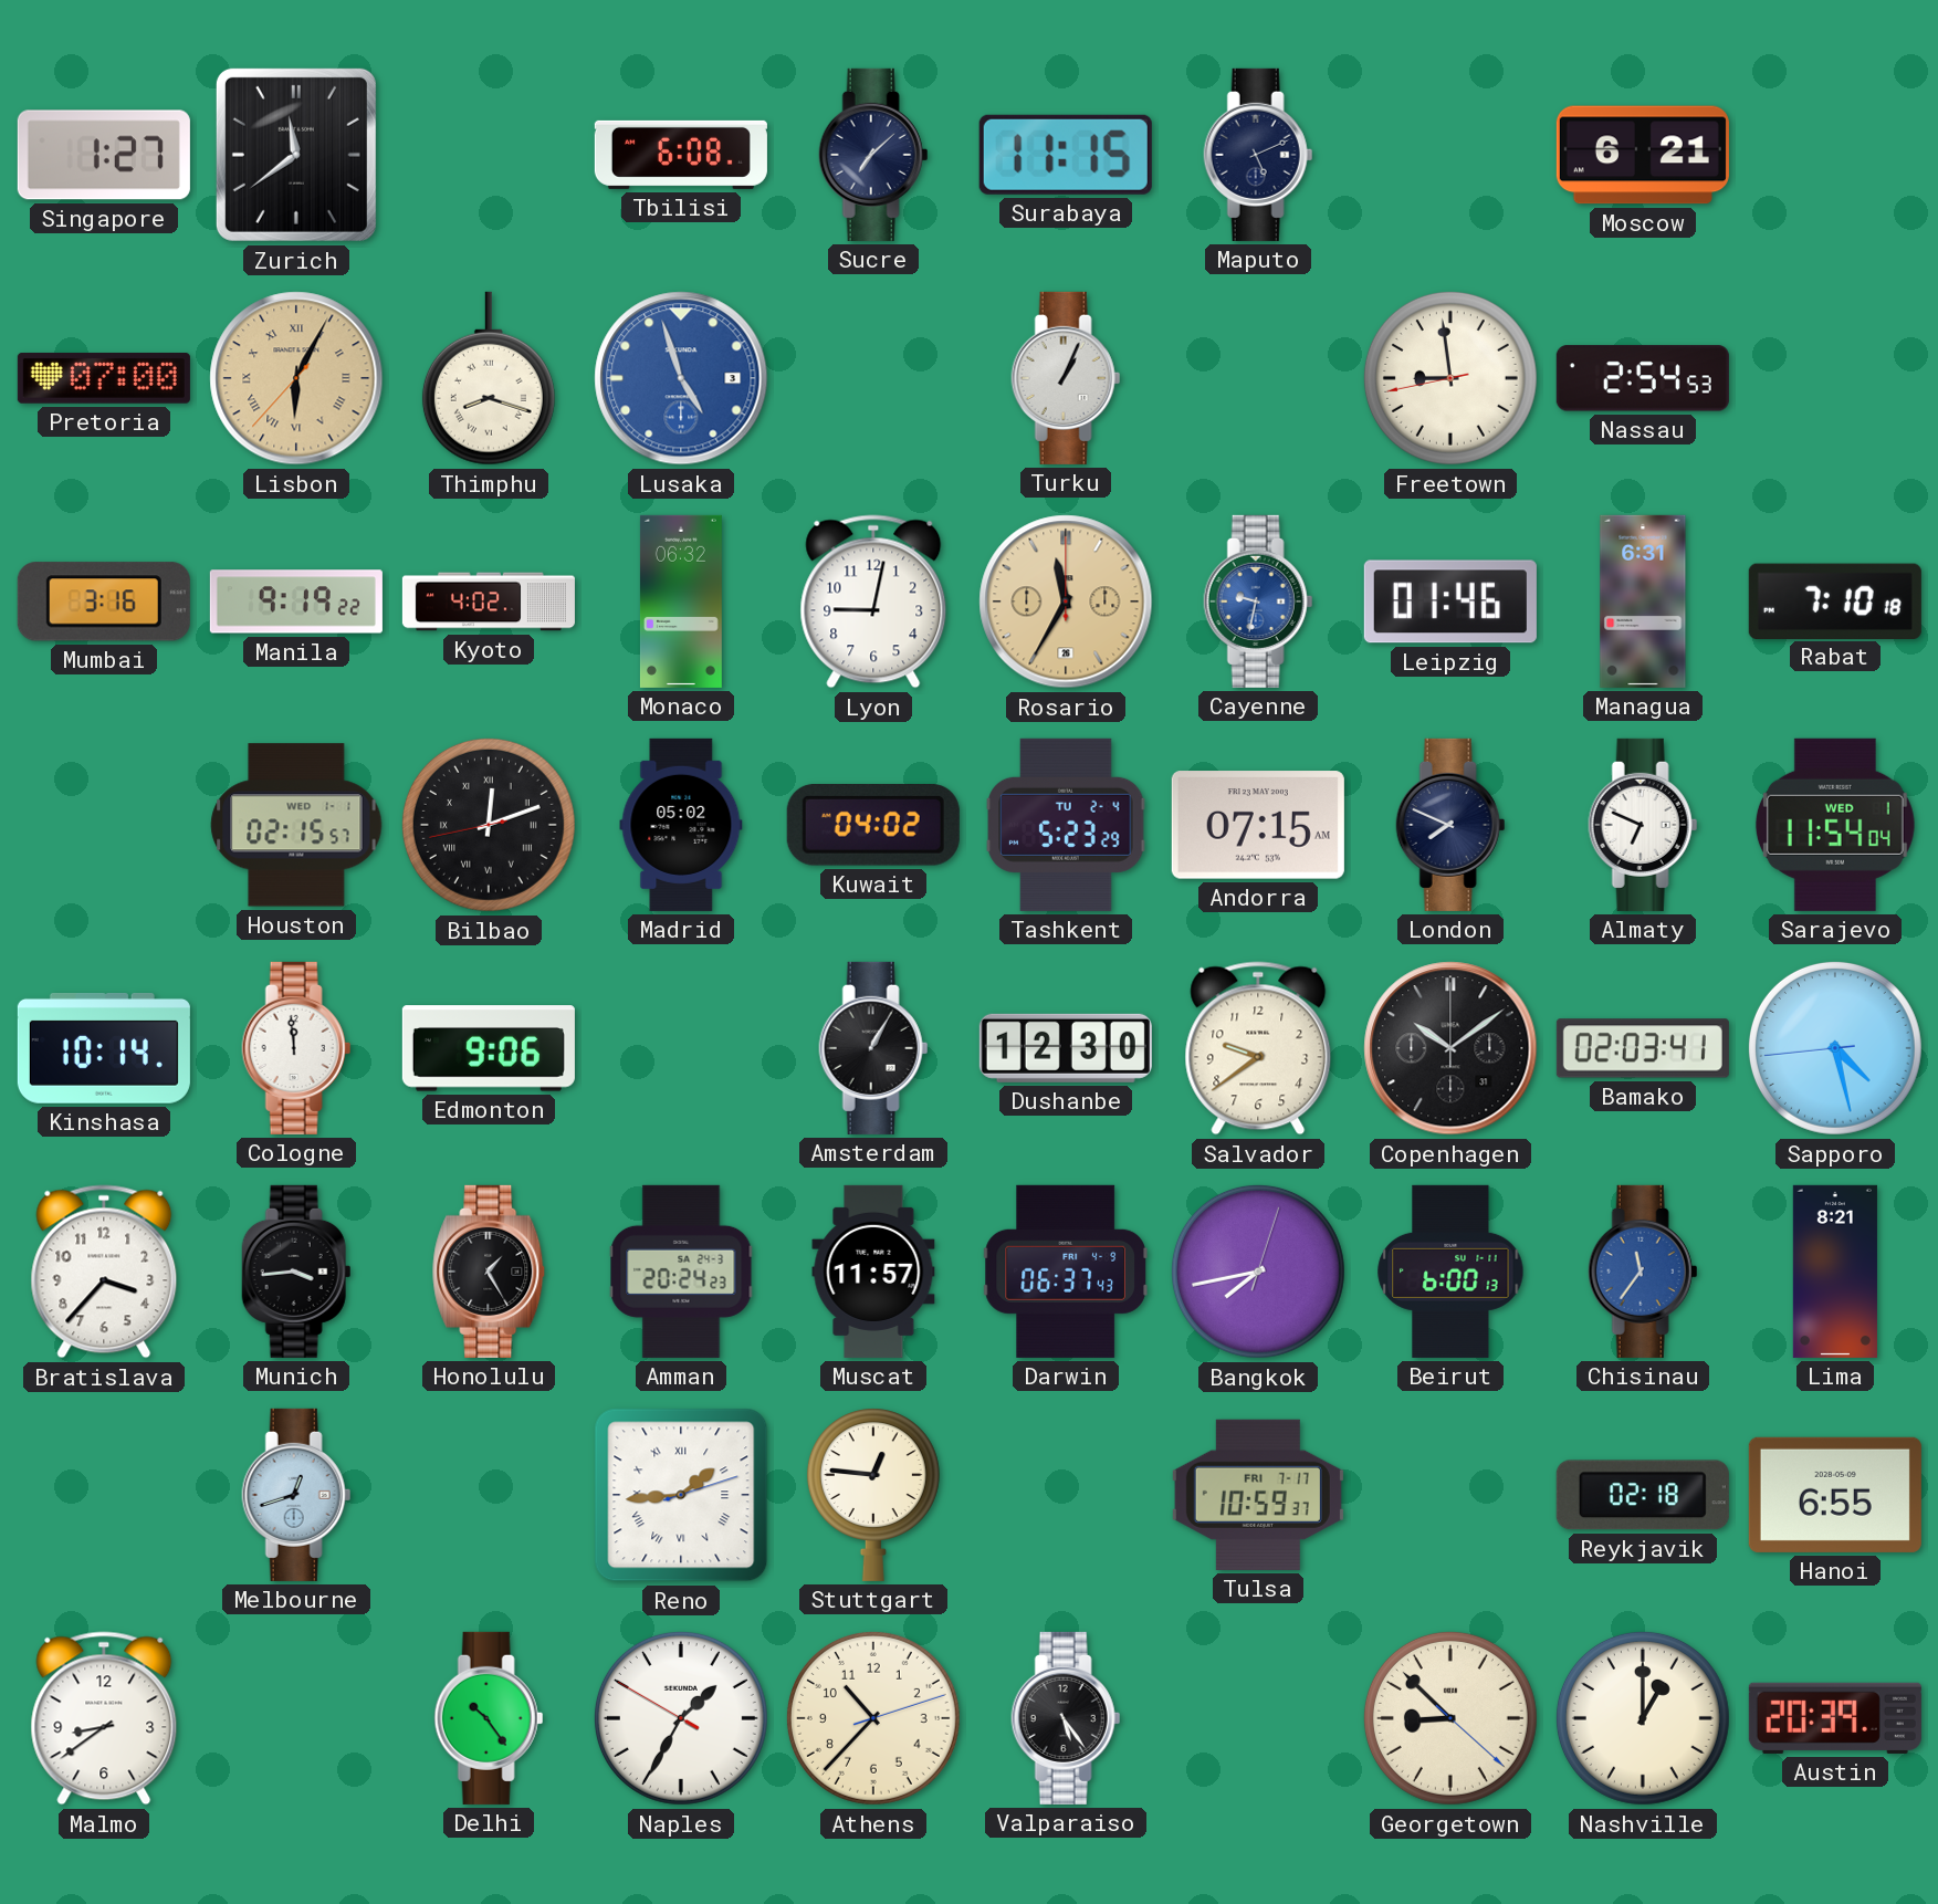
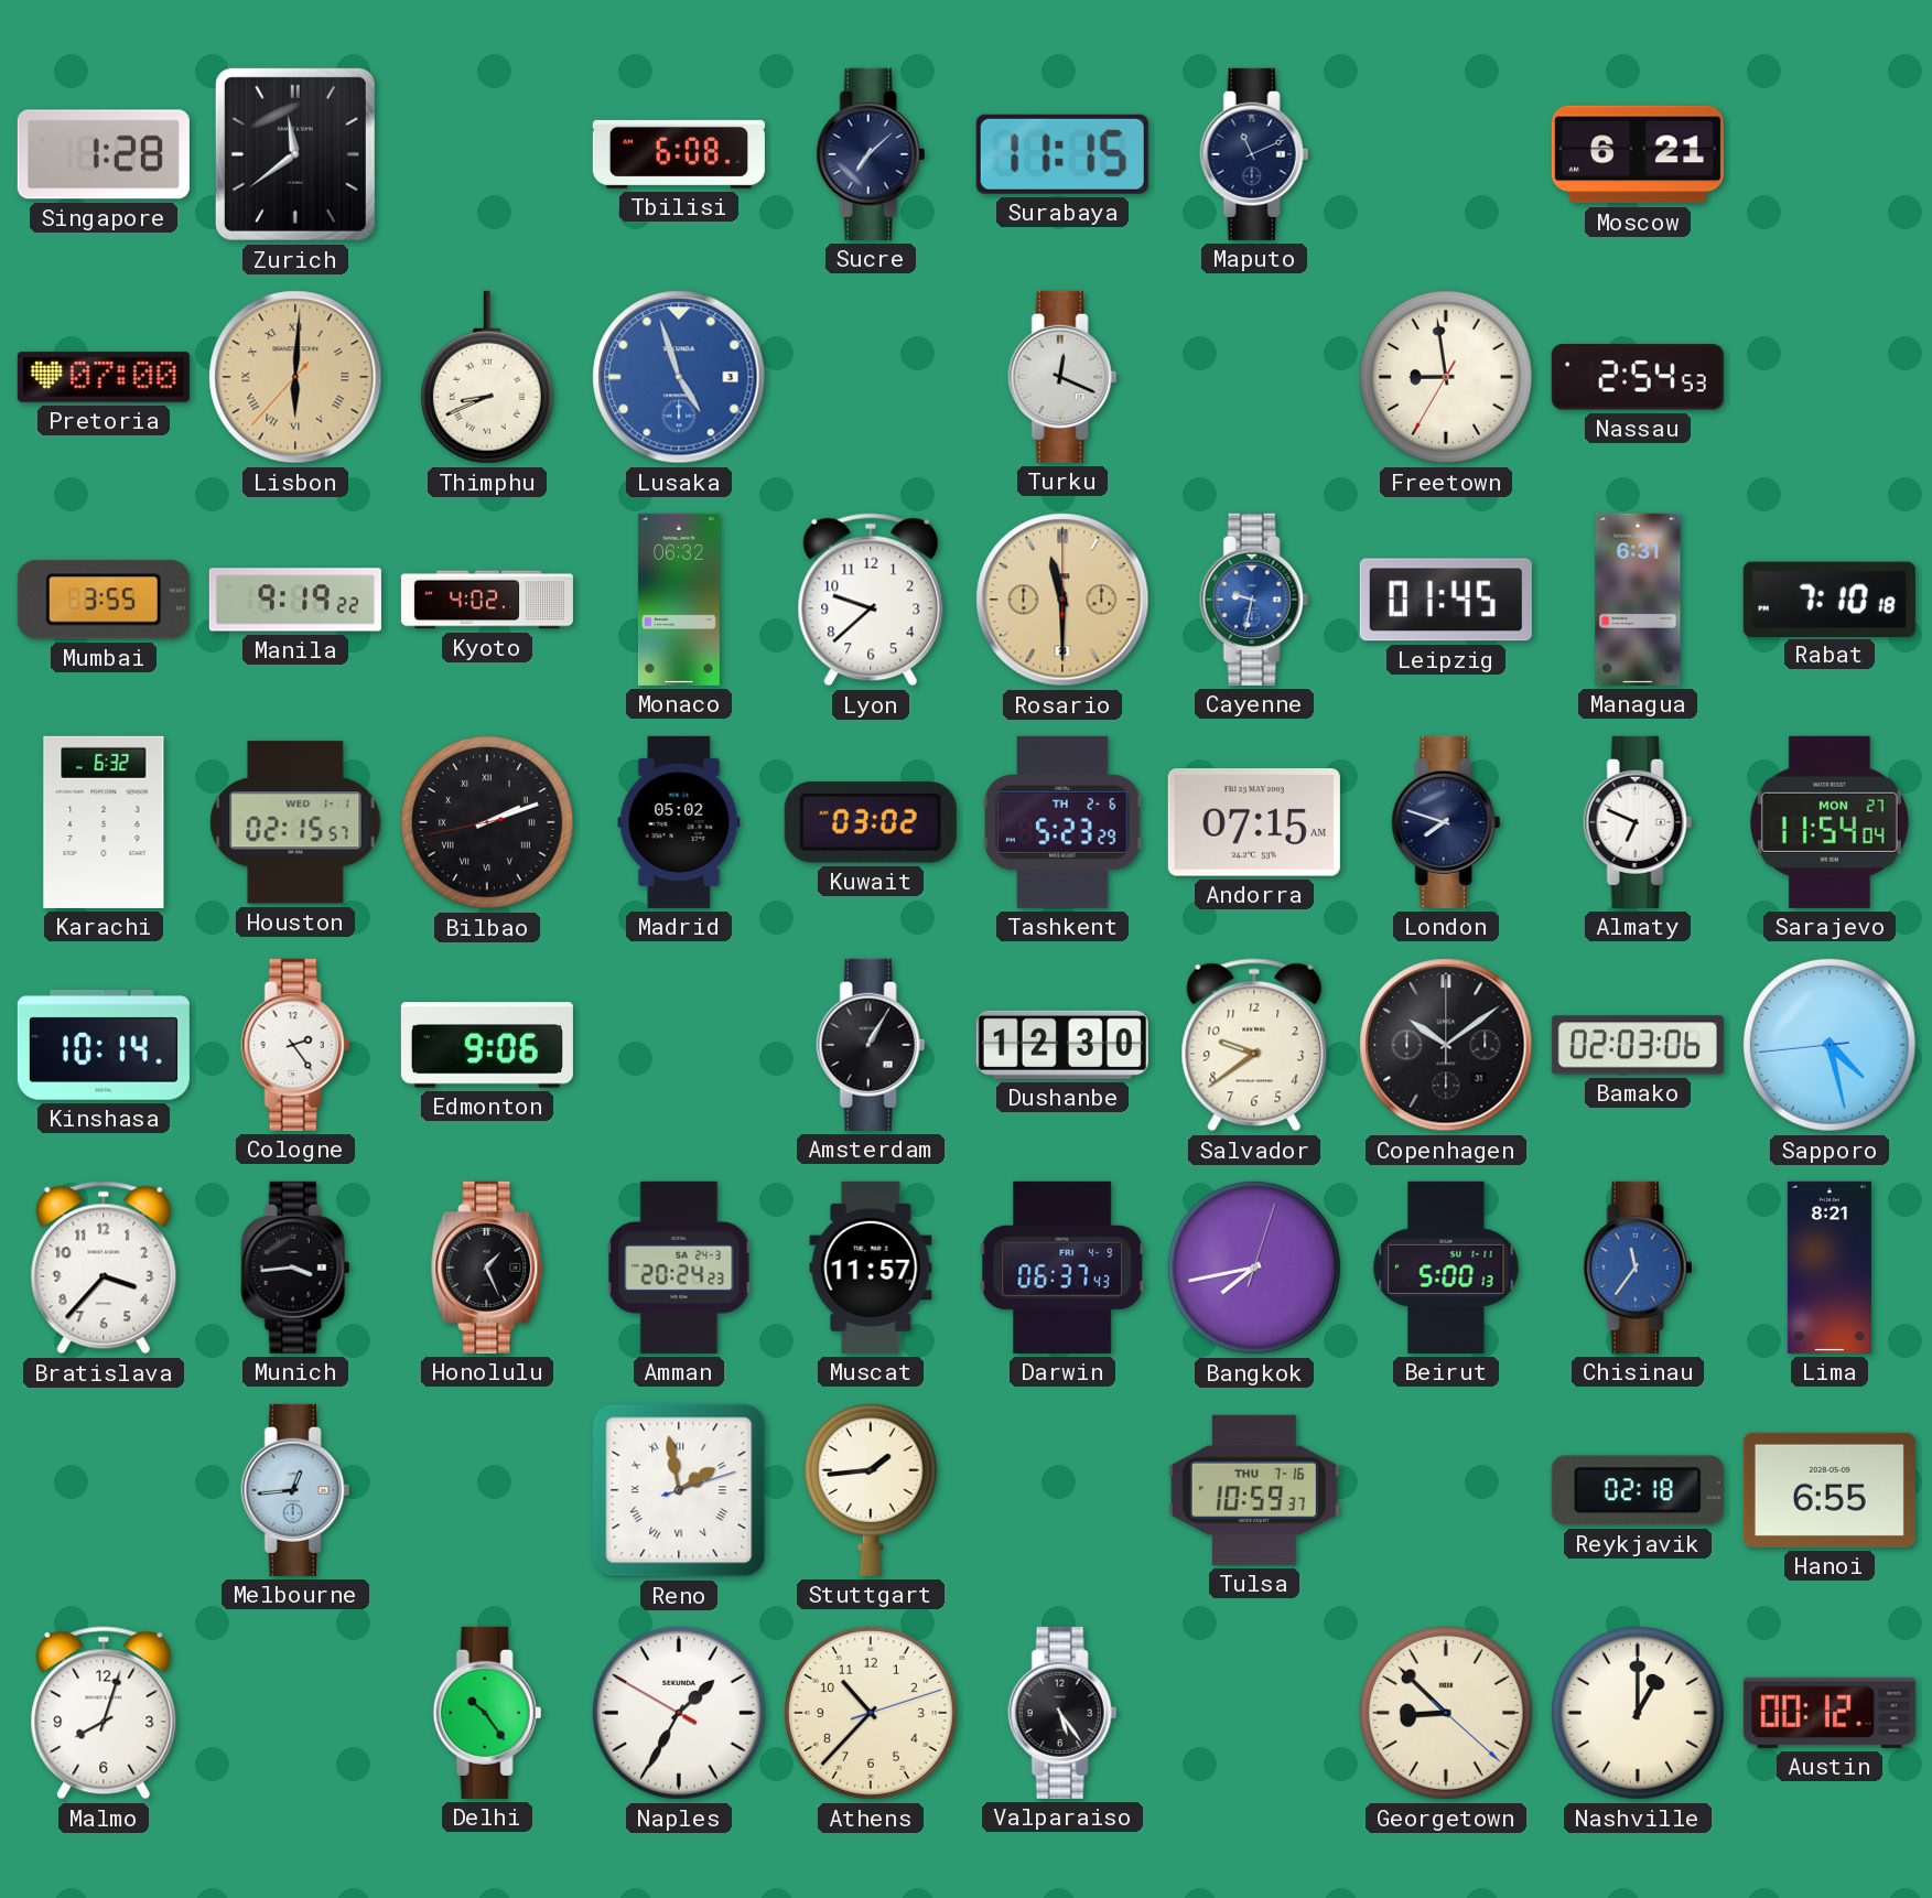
Singapore: 1:27 -> 1:28 (104, 154)
Maputo: 5:11 -> 11:11 (1254, 154)
Lisbon: 6:04 -> 6:00 (295, 377)
Thimphu: 8:18 -> 8:41 (487, 377)
Turku: 1:04 -> 12:19 (1062, 377)
Freetown: 8:58:43 -> 8:58:35 (1446, 377)
Mumbai: 3:16 -> 3:55 (104, 600)
Lyon: 9:02 -> 9:38 (871, 600)
Rosario: 11:35 -> 11:30 (1062, 600)
Leipzig: 01:46 -> 01:45 (1446, 600)
Karachi: none -> 6:32 (104, 822)
Bilbao: 12:11 -> 2:11 (487, 822)
Kuwait: 04:02 -> 03:02 (871, 823)
Tashkent date: TU 2-4 -> TH 2-6 (1062, 822)
London: 7:49 -> 7:48 (1446, 822)
Sarajevo date: WED 1 -> MON 27 (1830, 822)
Cologne: 11:59 -> 2:24 (295, 1045)
Bamako: 02:03:41 -> 02:03:06 (1638, 1045)
Honolulu: 1:25 -> 1:26 (488, 1268)
Beirut: 6:00 -> 5:00 (1446, 1268)
Melbourne: 12:42 -> 12:44 (295, 1490)
Reno: 1:44 -> 1:58 (679, 1490)
Stuttgart: 12:46 -> 1:44 (871, 1490)
Tulsa date: FRI 7-17 -> THU 7-16 (1254, 1490)
Malmo: 8:39 -> 8:03 (104, 1713)
Austin: 20:39 -> 00:12 (1830, 1713)
